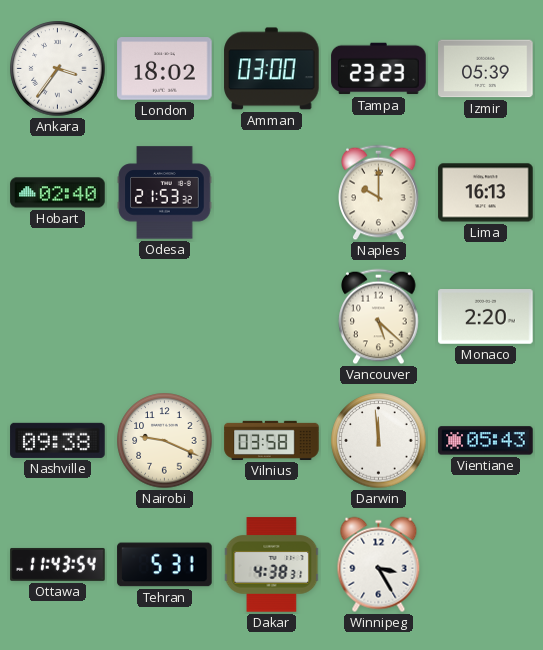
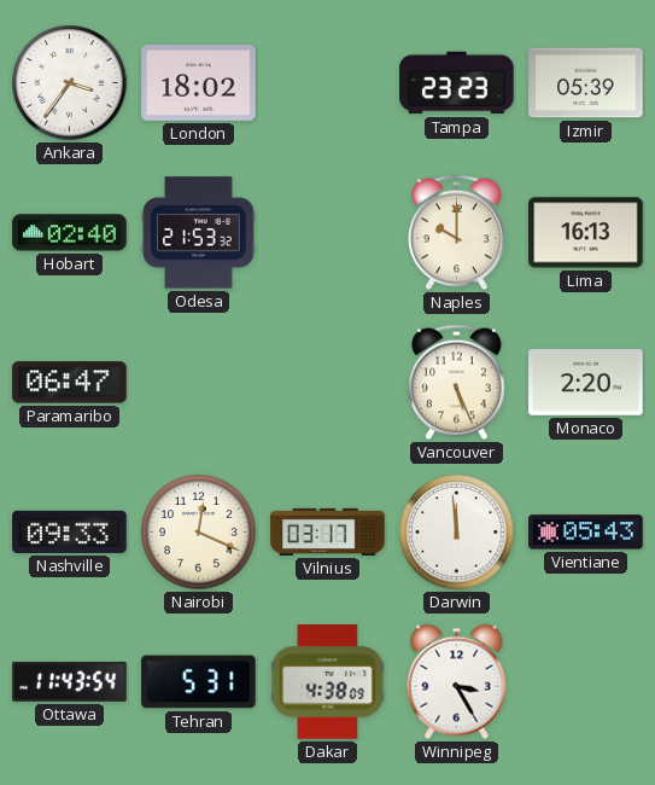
Amman: 03:00 -> none (272, 69)
Paramaribo: none -> 06:47 (70, 383)
Vancouver: 5:22 -> 5:26 (457, 383)
Nashville: 09:38 -> 09:33 (70, 531)
Nairobi: 9:19 -> 12:19 (199, 533)
Vilnius: 03:58 -> 03:17 (328, 531)
Dakar: 4:38:31 -> 4:38:09 (328, 682)
